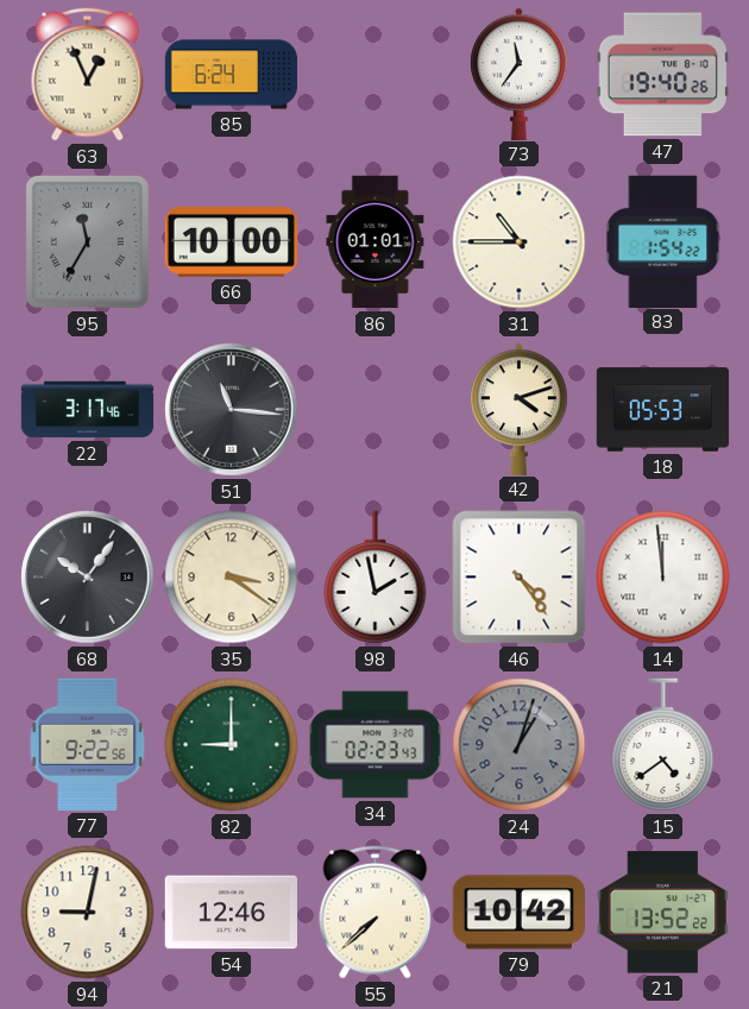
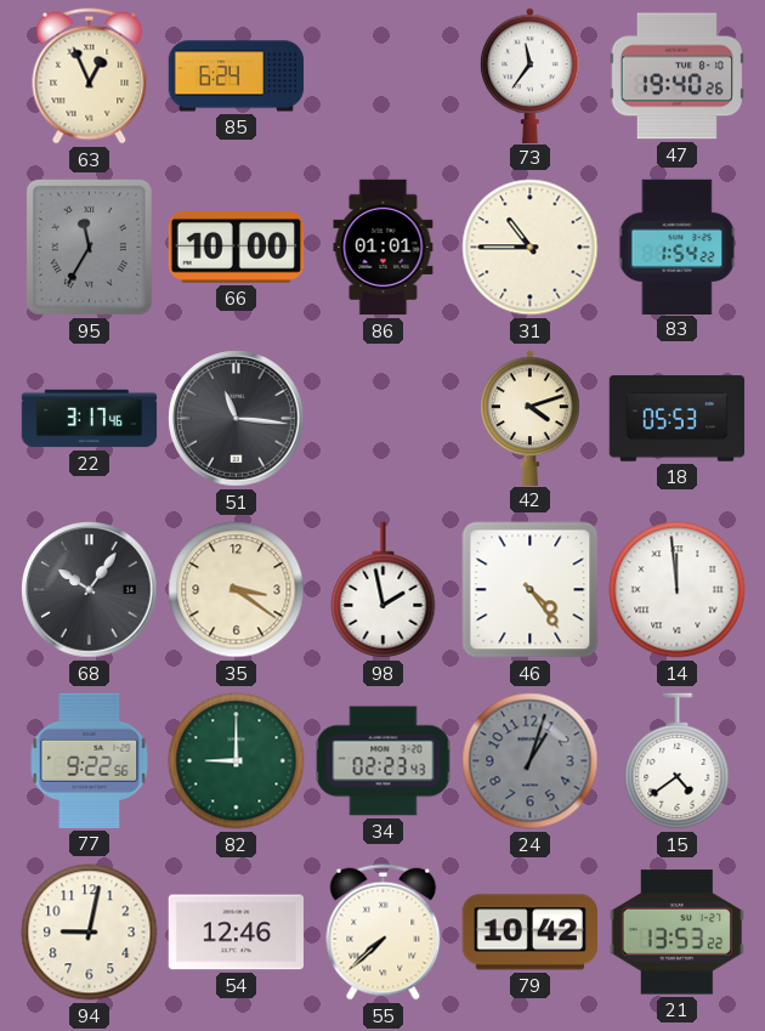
21: 13:52 -> 13:53 (676, 933)
